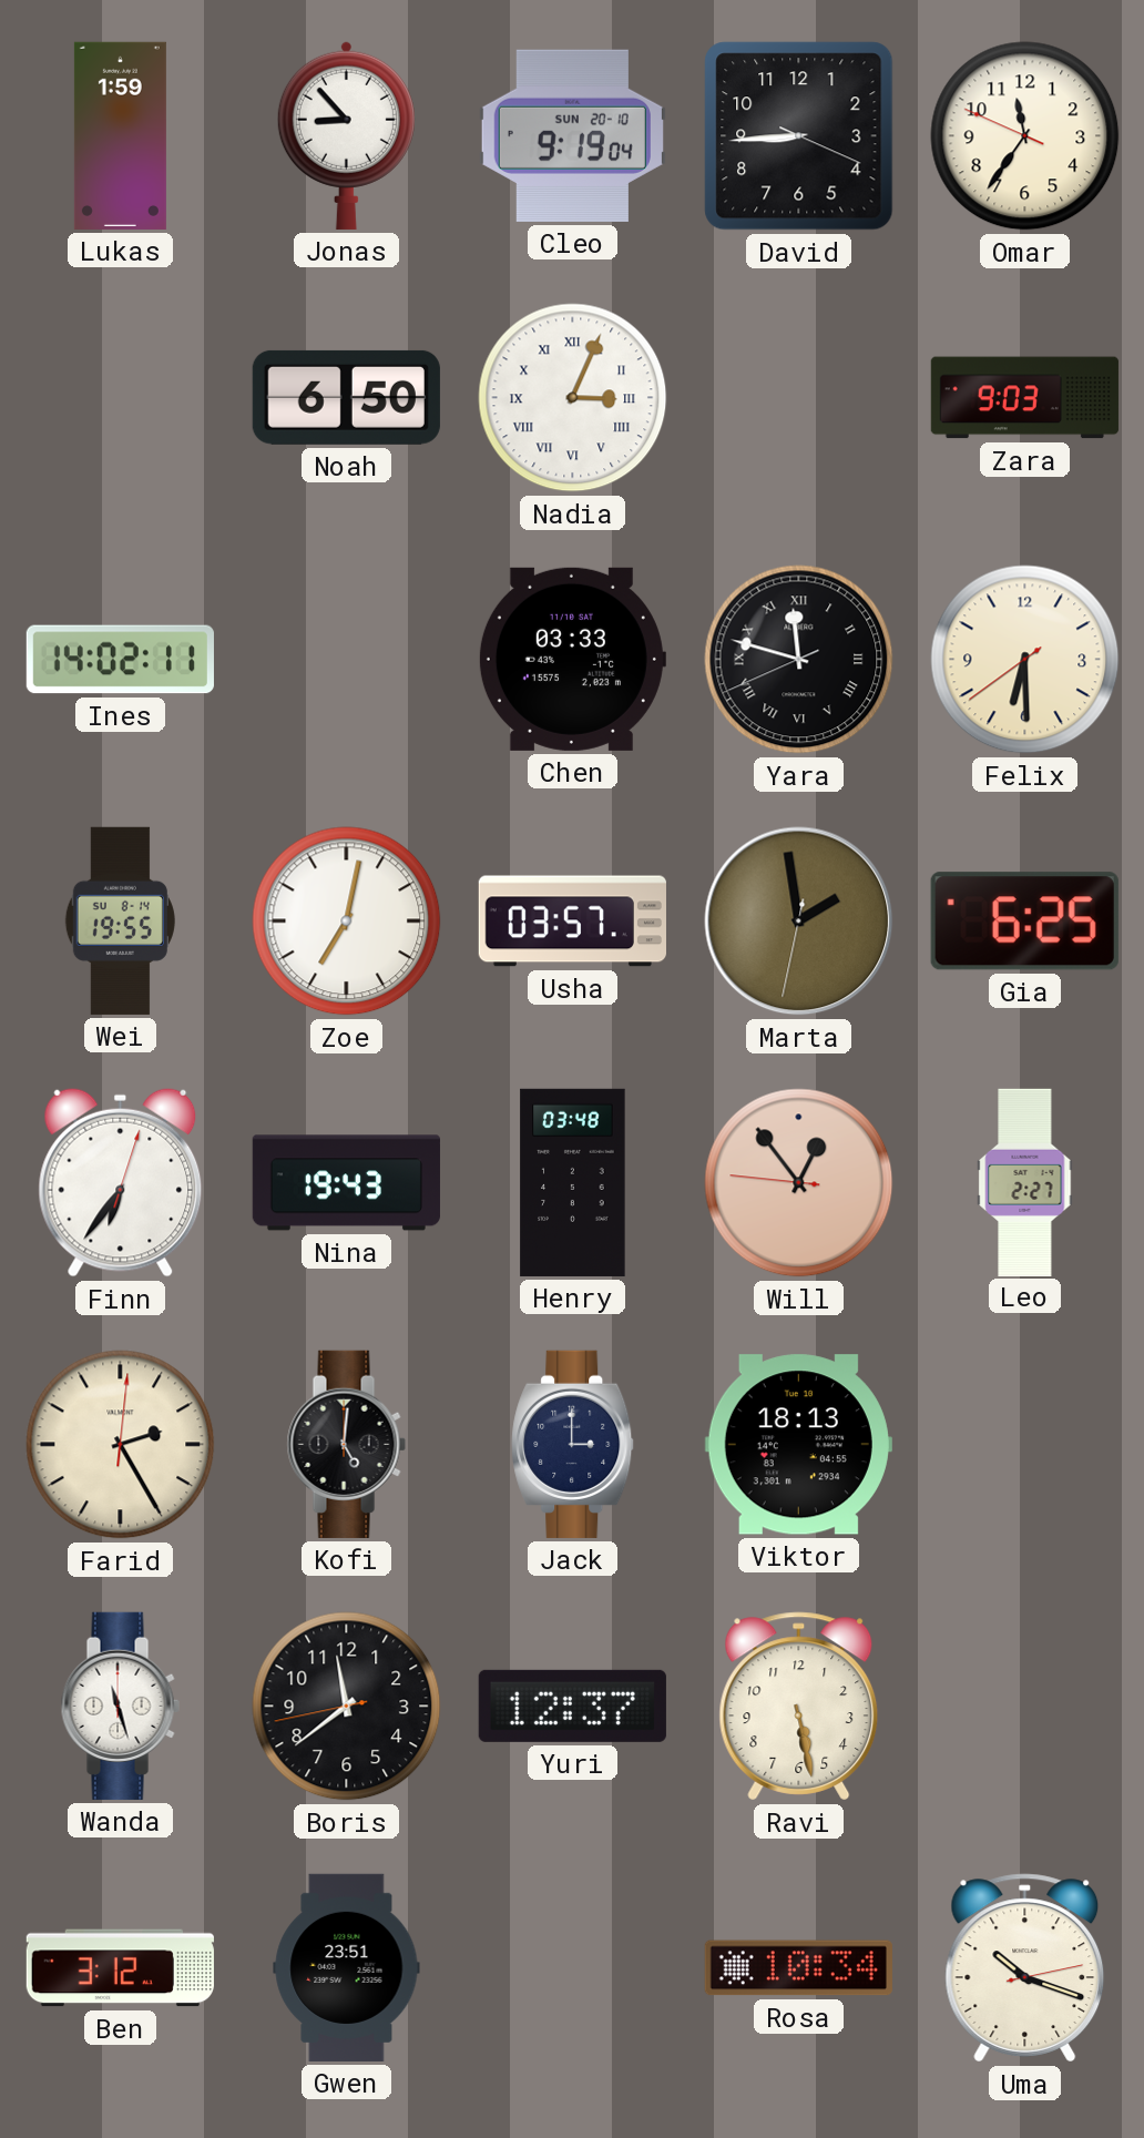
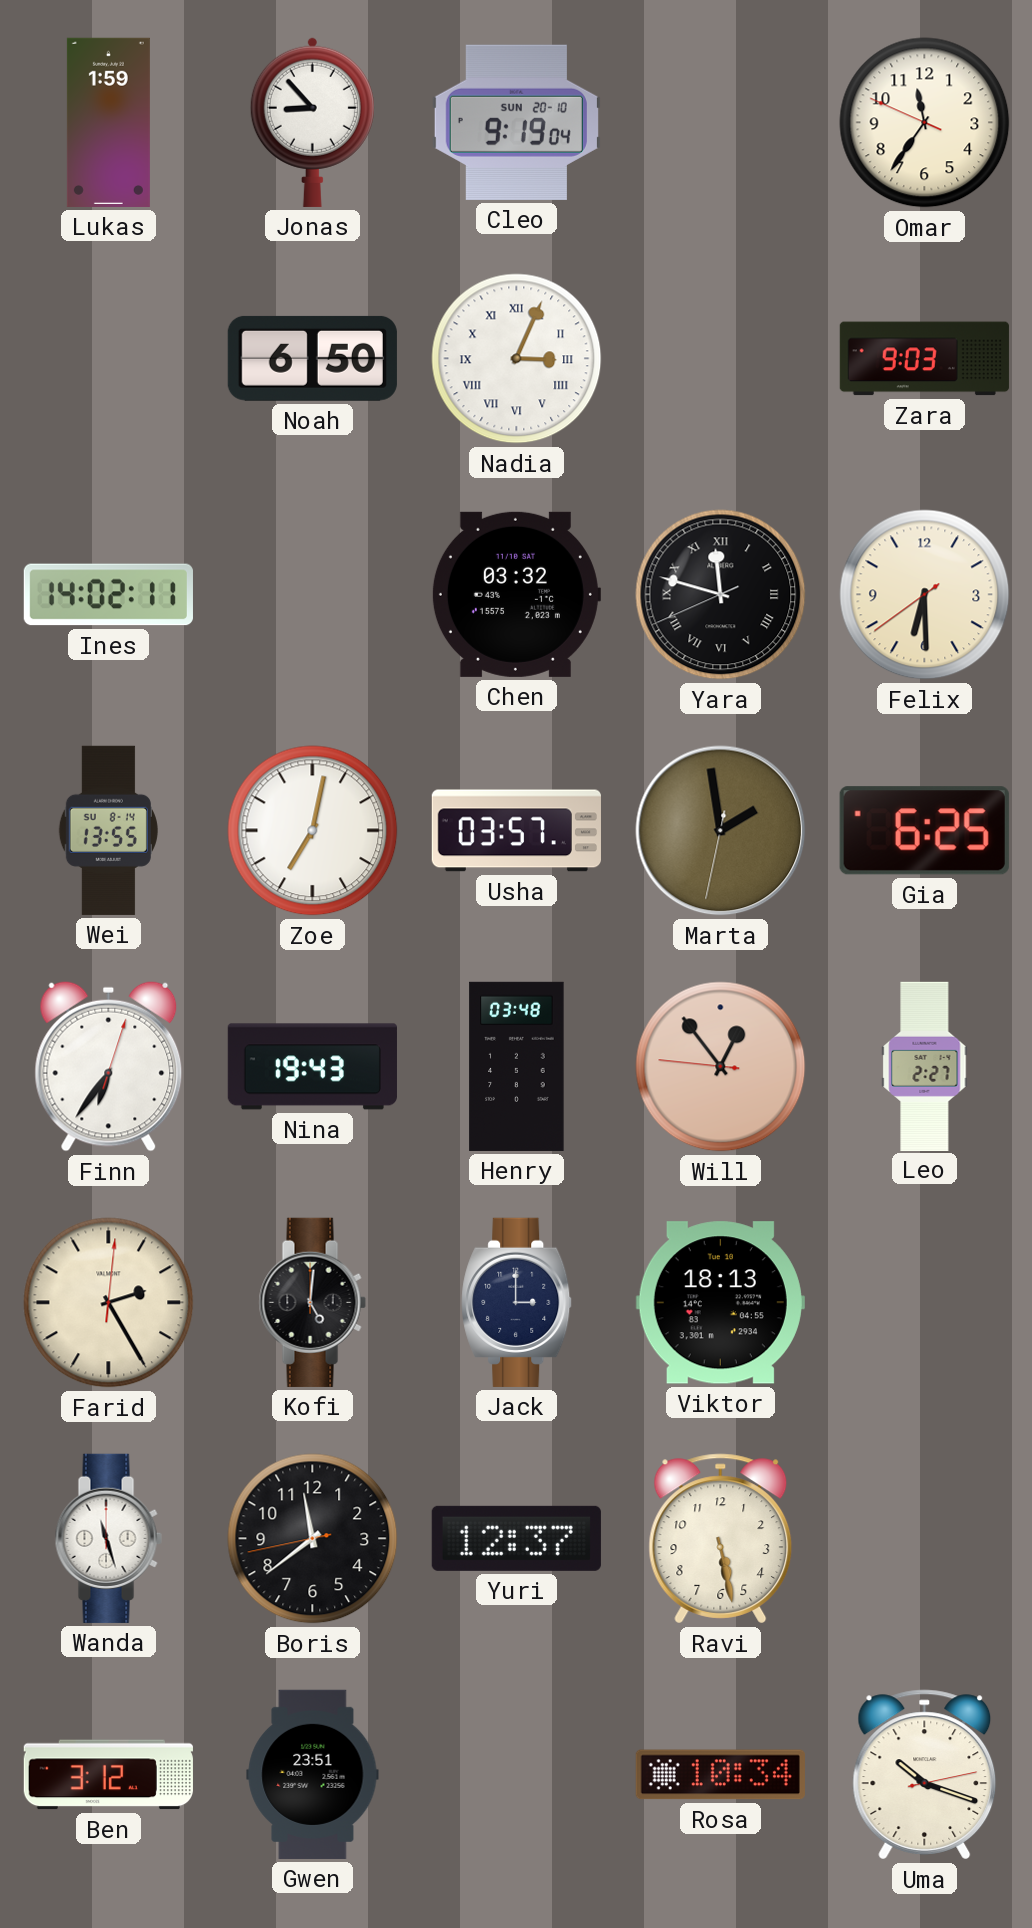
David: 8:44 -> none (799, 136)
Chen: 03:33 -> 03:32 (516, 594)
Wei: 19:55 -> 13:55 (108, 830)
